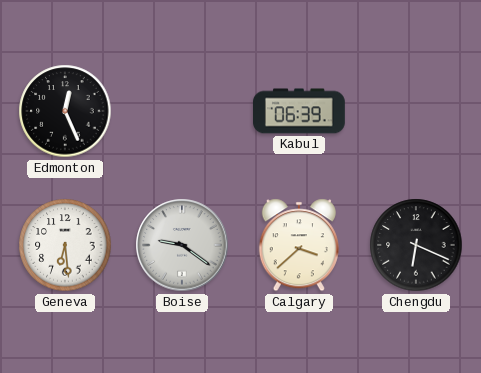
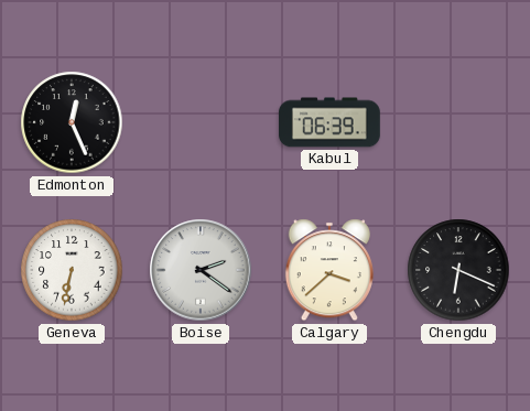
Geneva: 6:29 -> 6:32 (72, 270)
Boise: 9:21 -> 2:21 (201, 270)
